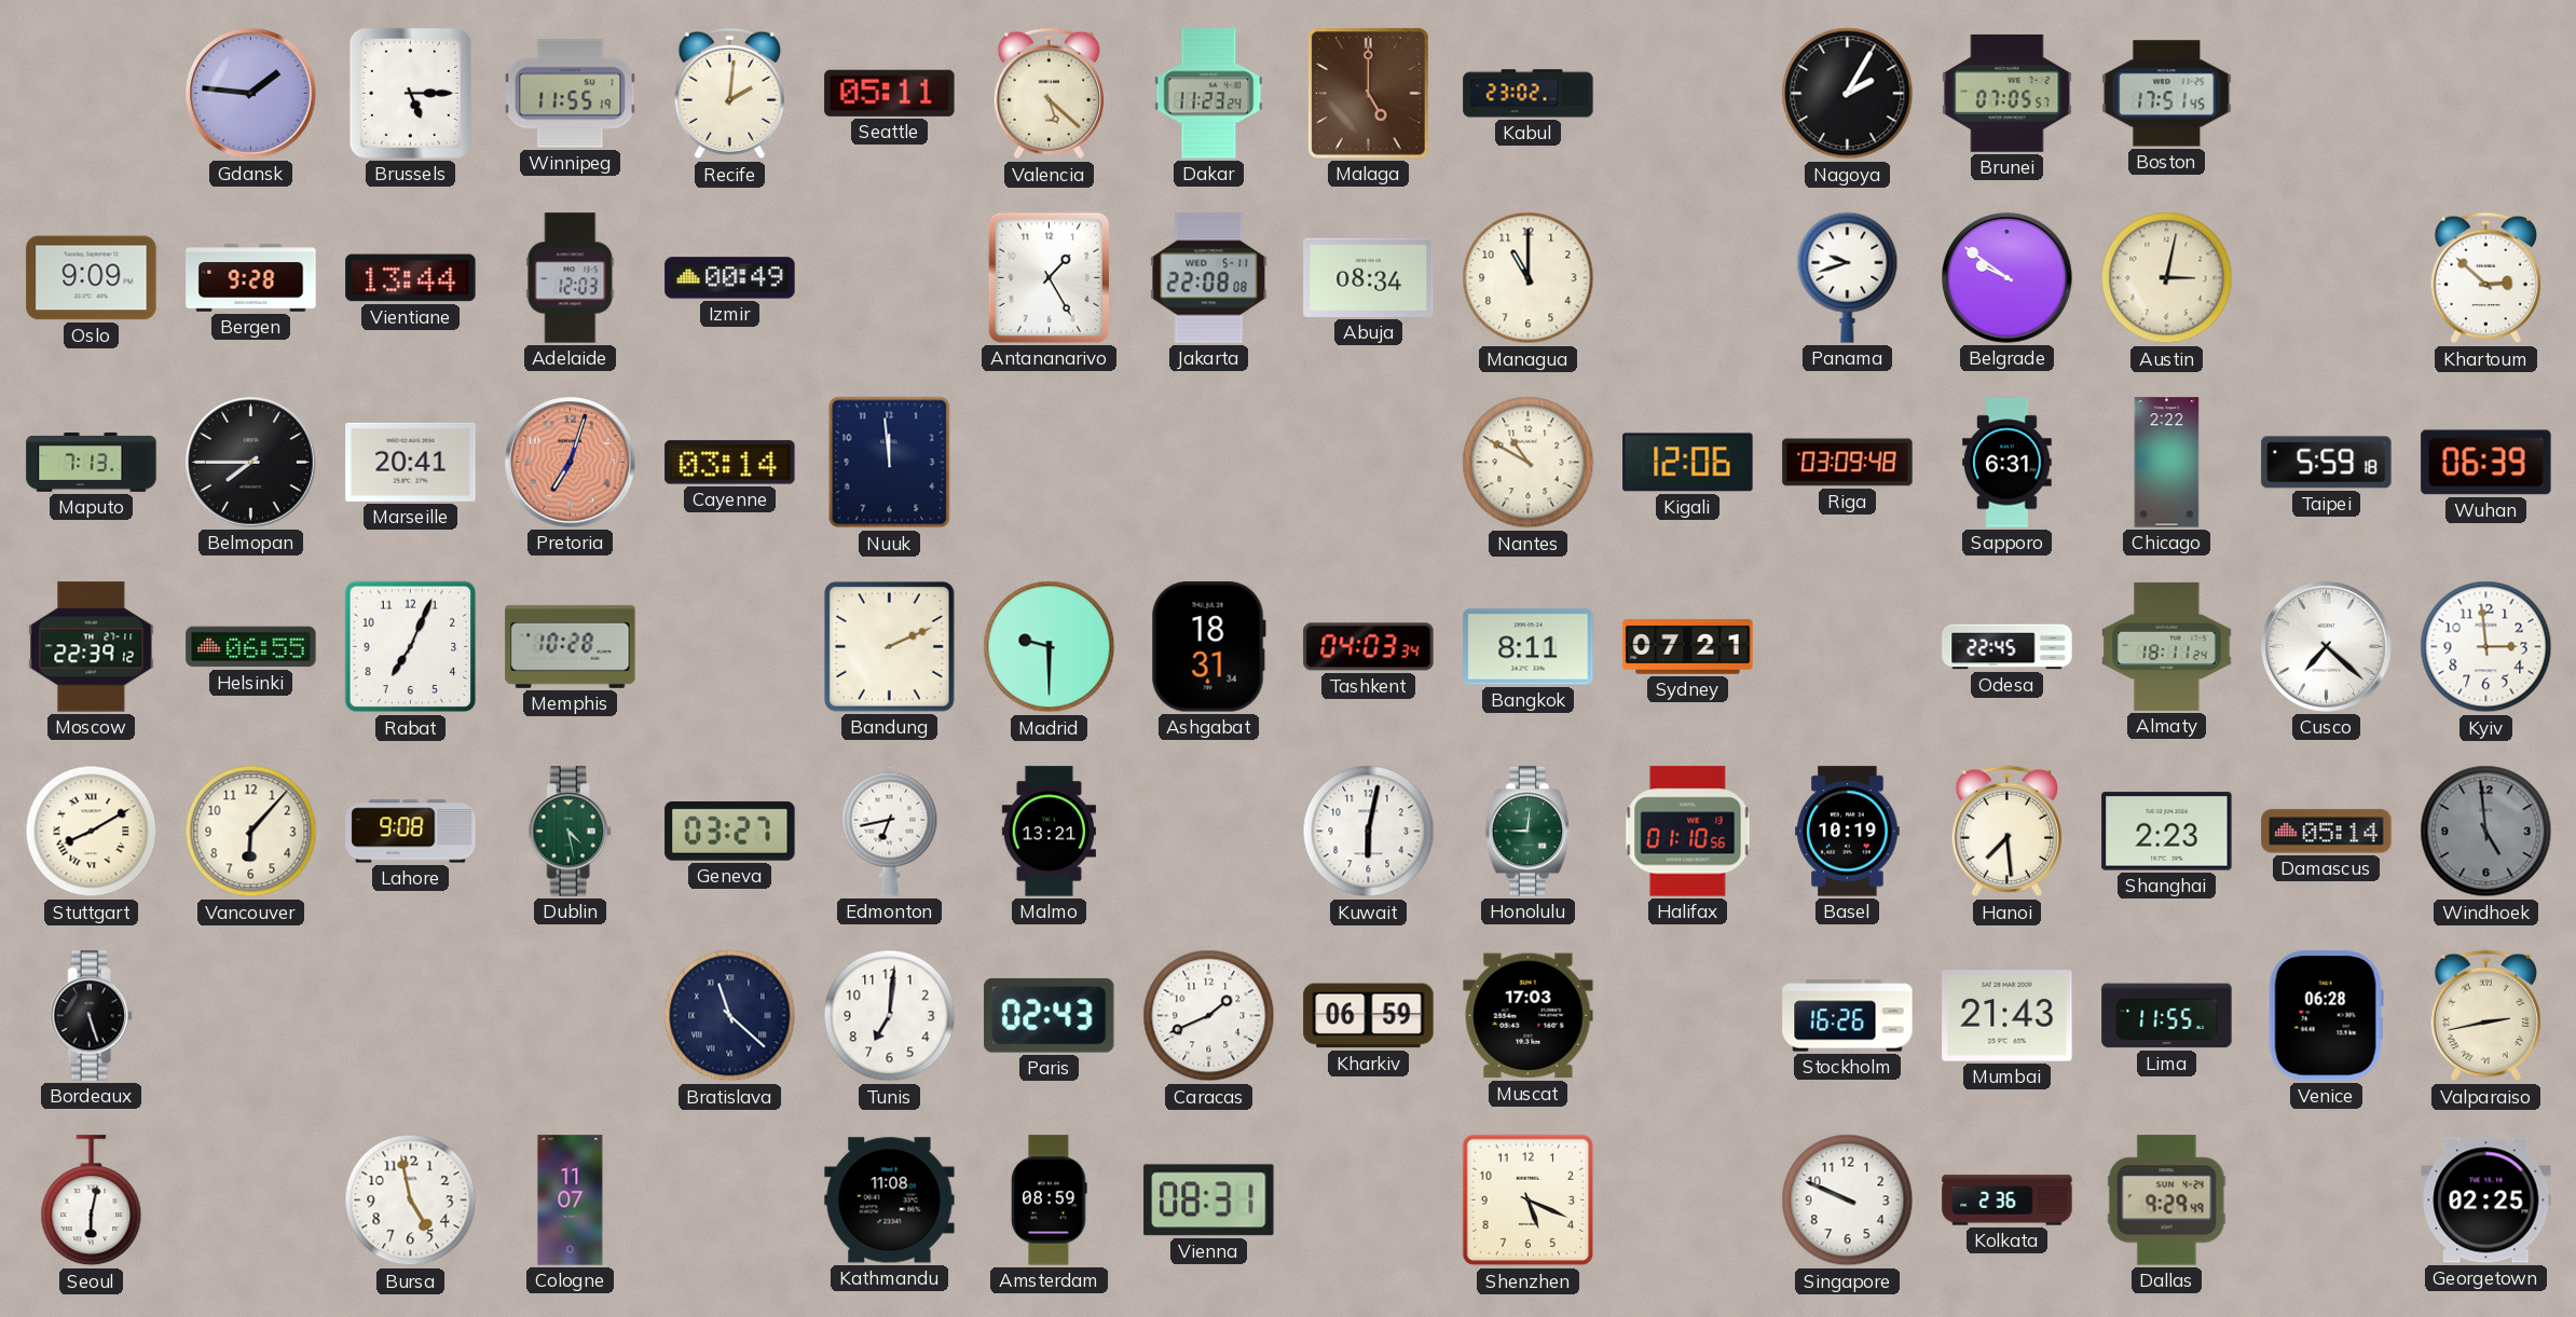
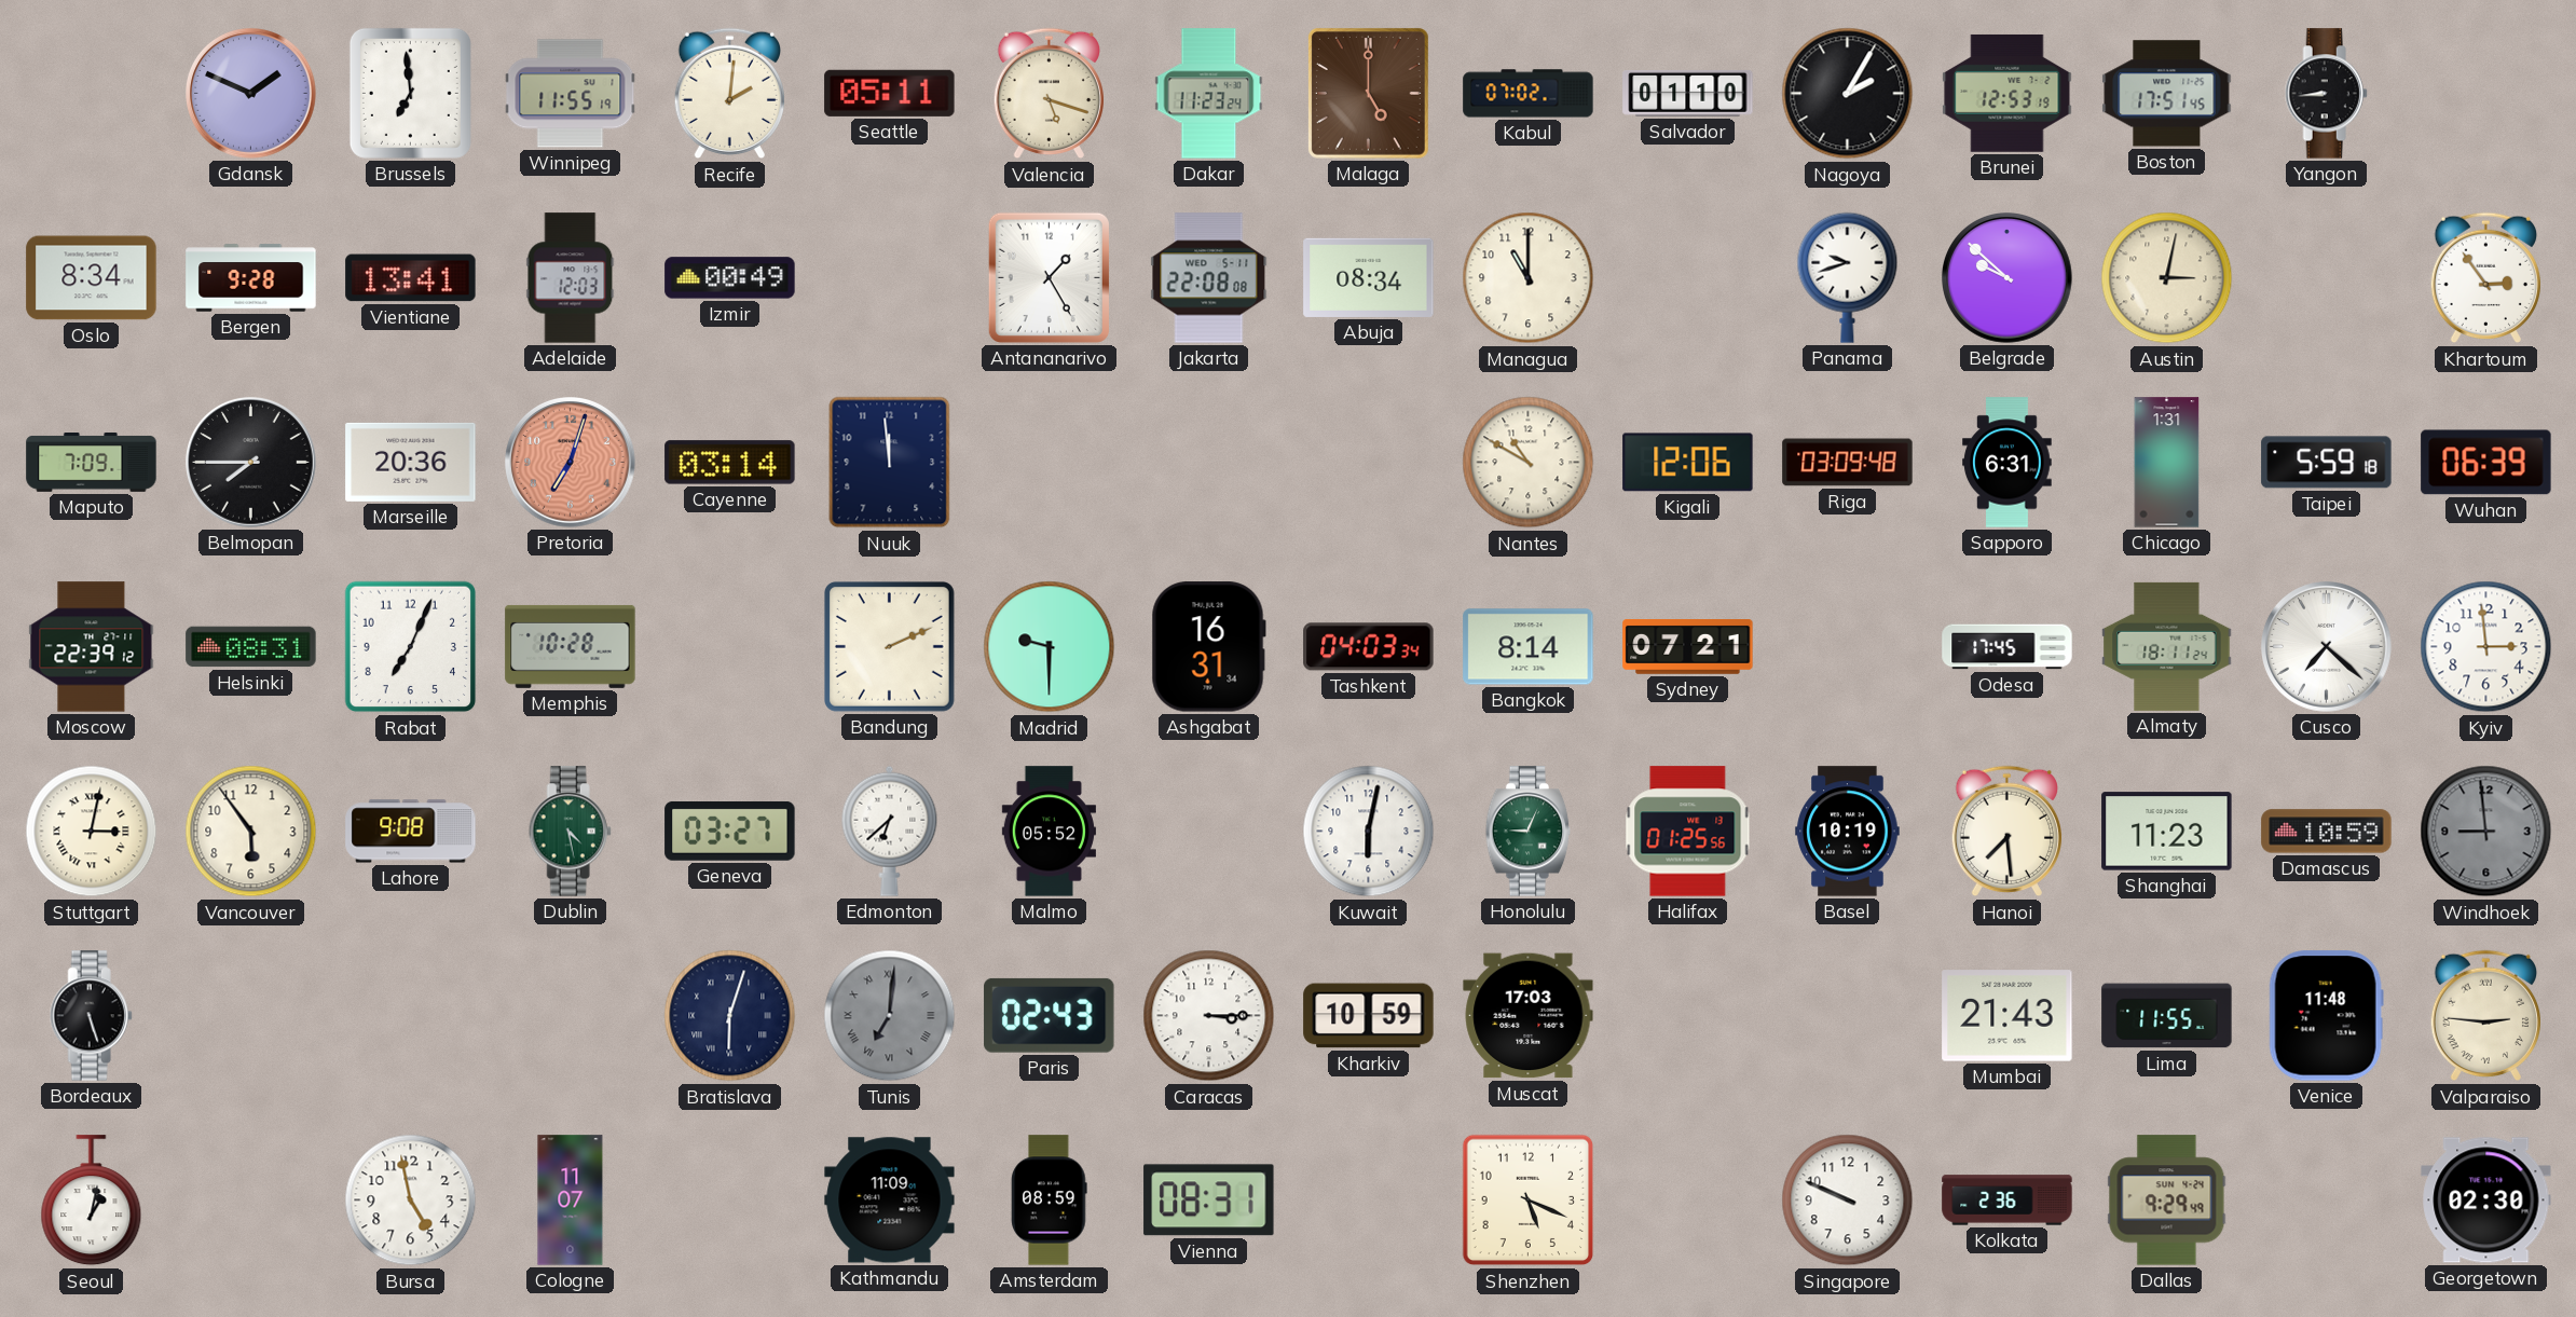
Gdansk: 1:46 -> 1:49 (251, 94)
Brussels: 5:15 -> 6:59 (410, 93)
Valencia: 5:22 -> 5:18 (1049, 94)
Kabul: 23:02 -> 07:02 (1529, 94)
Salvador: none -> 01:10 (1688, 93)
Brunei: 07:05 -> 12:53 (2008, 93)
Yangon: none -> 8:44 (2326, 94)
Oslo: 9:09 -> 8:34 (92, 278)
Vientiane: 13:44 -> 13:41 (411, 278)
Belgrade: 9:51 -> 9:52 (2008, 278)
Khartoum: 2:52 -> 2:54 (2485, 278)
Maputo: 7:13 -> 7:09 (92, 463)
Marseille: 20:41 -> 20:36 (411, 462)
Chicago: 2:22 -> 1:31 (2167, 463)
Helsinki: 06:55 -> 08:31 (251, 647)
Ashgabat: 18:31 -> 16:31 (1208, 647)
Bangkok: 8:11 -> 8:14 (1529, 647)
Odesa: 22:45 -> 17:45 (2008, 647)
Stuttgart: 8:10 -> 3:02 (92, 832)
Vancouver: 6:07 -> 5:54 (251, 832)
Edmonton: 6:43 -> 6:38 (890, 831)
Malmo: 13:21 -> 05:52 (1049, 832)
Honolulu: 9:01 -> 9:04 (1529, 832)
Halifax: 01:10 -> 01:25 (1688, 832)
Shanghai: 2:23 -> 11:23 (2167, 832)
Damascus: 05:14 -> 10:59 (2327, 832)
Windhoek: 4:59 -> 8:59 (2486, 832)
Bratislava: 11:22 -> 6:03 (730, 1016)
Tunis dial: white -> grey (890, 1016)
Tunis numerals: Arabic -> Roman (890, 1016)
Caracas: 1:41 -> 3:15 (1209, 1016)
Kharkiv: 06:59 -> 10:59 (1369, 1016)
Stockholm: 16:26 -> none (1848, 1016)
Venice: 06:28 -> 11:48 (2326, 1016)
Valparaiso: 2:43 -> 2:46 (2485, 1016)
Seoul: 6:02 -> 1:02 (92, 1201)
Kathmandu: 11:08 -> 11:09 (890, 1201)
Georgetown: 02:25 -> 02:30 (2486, 1201)
